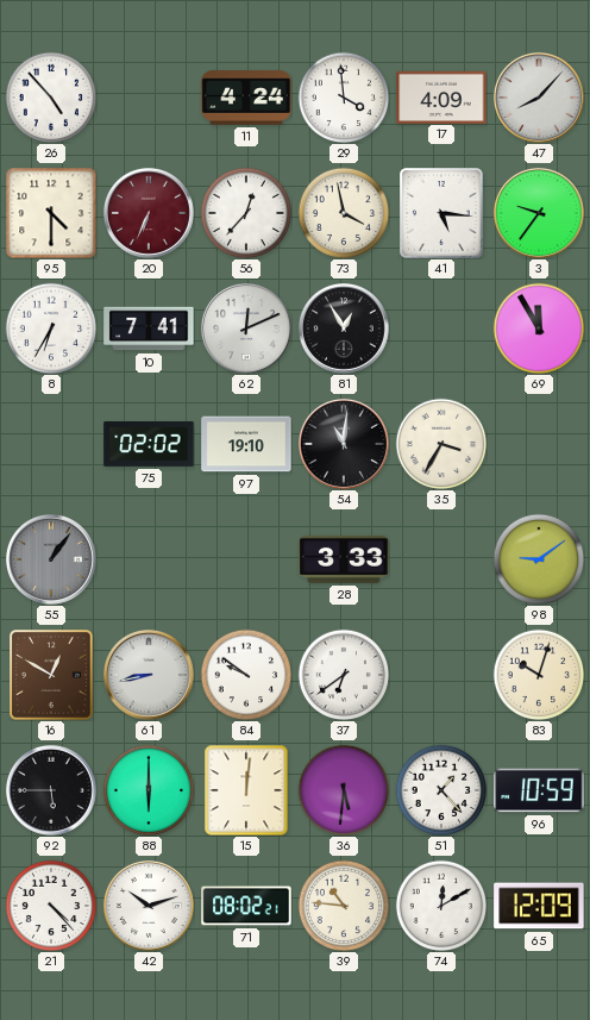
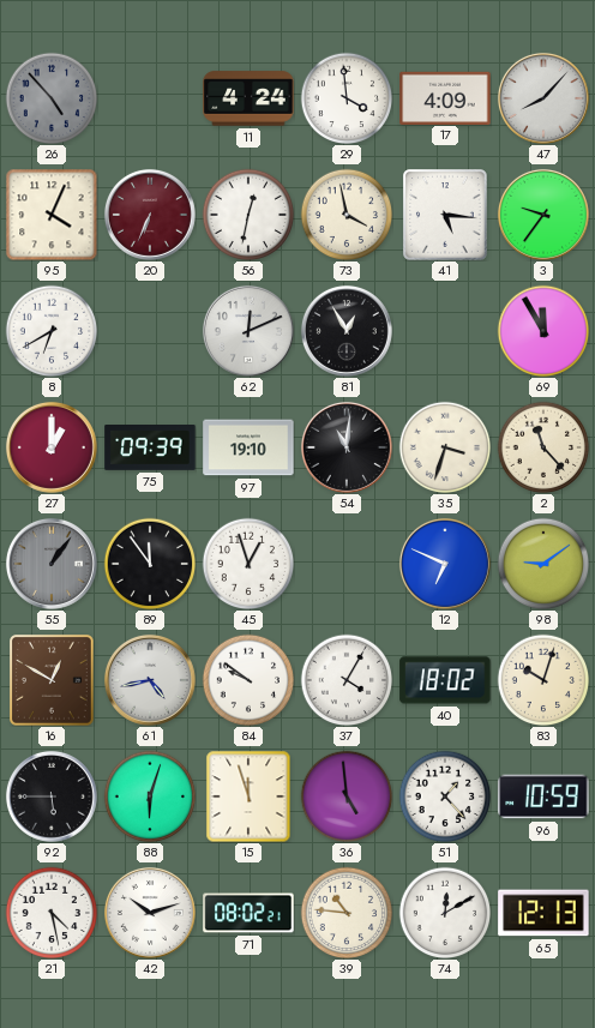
26 dial: white -> grey (52, 98)
95: 4:30 -> 4:04 (52, 215)
56: 12:37 -> 12:32 (248, 215)
8: 6:35 -> 6:40 (52, 331)
10: 7:41 -> none (149, 328)
27: none -> 1:00 (52, 447)
75: 02:02 -> 09:39 (150, 449)
35: 3:35 -> 3:33 (445, 447)
2: none -> 11:23 (543, 447)
89: none -> 11:54 (150, 564)
45: none -> 12:57 (248, 564)
28: 3:33 -> none (344, 559)
12: none -> 6:49 (445, 564)
61: 8:43 -> 4:43 (150, 680)
37: 6:39 -> 4:05 (347, 680)
40: none -> 18:02 (445, 680)
88: 6:00 -> 6:03 (150, 796)
15: 12:01 -> 11:57 (248, 796)
36: 5:31 -> 4:59 (347, 796)
21: 4:23 -> 4:28 (52, 913)
65: 12:09 -> 12:13 (543, 913)
